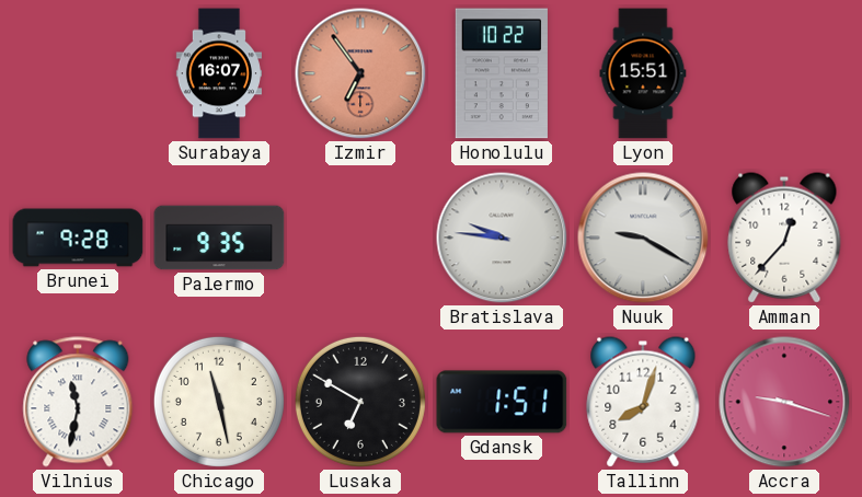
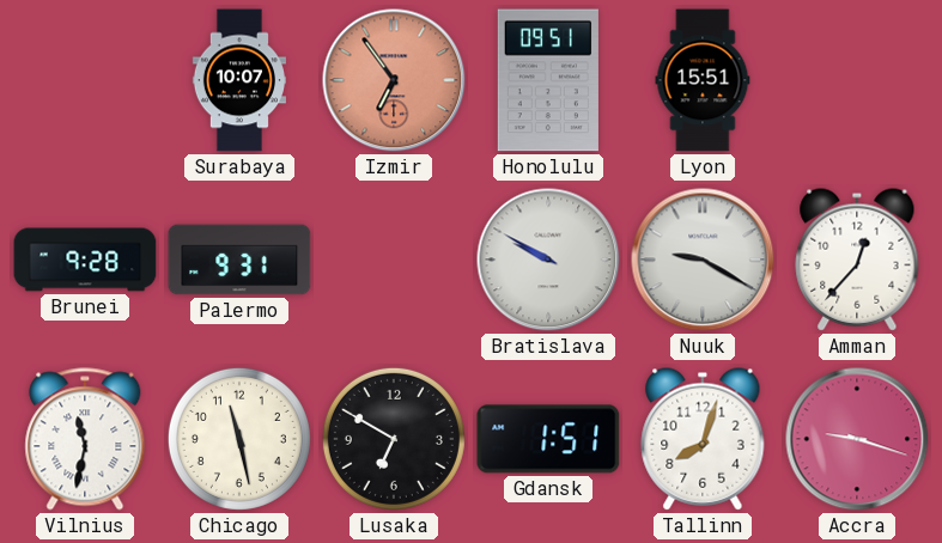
Surabaya: 16:07 -> 10:07 (238, 80)
Honolulu: 10:22 -> 09:51 (548, 80)
Palermo: 9:35 -> 9:31 (239, 260)
Bratislava: 9:46 -> 9:50 (548, 260)
